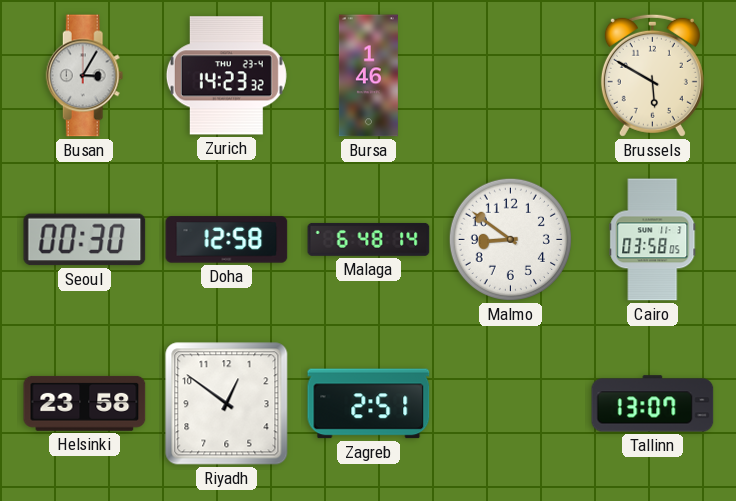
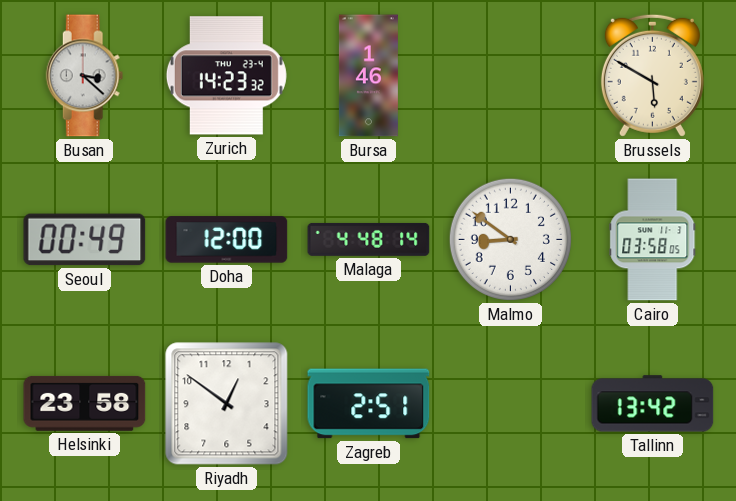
Busan: 3:05 -> 3:22 (85, 76)
Seoul: 00:30 -> 00:49 (85, 240)
Doha: 12:58 -> 12:00 (227, 240)
Malaga: 6:48 -> 4:48 (369, 239)
Tallinn: 13:07 -> 13:42 (653, 404)
